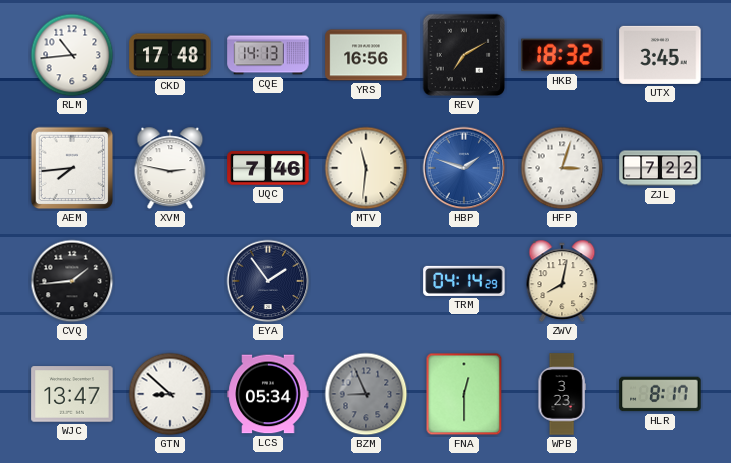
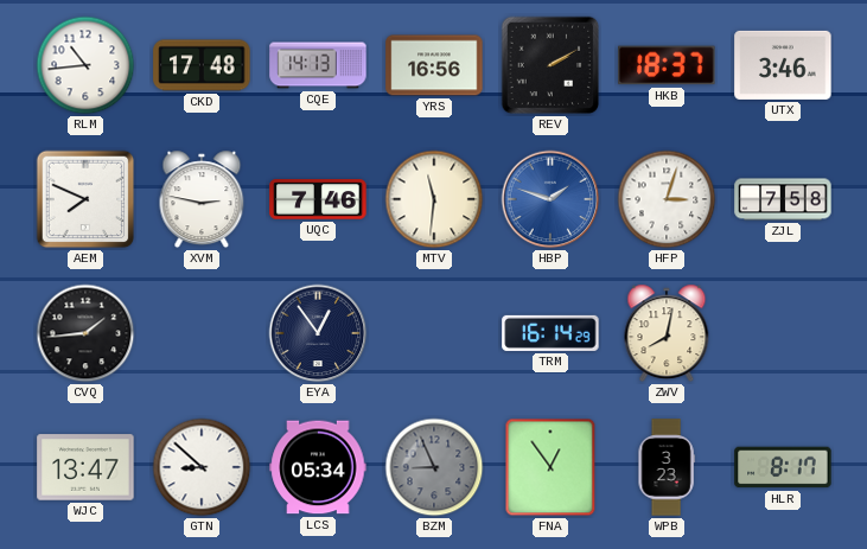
REV: 7:10 -> 2:10 (550, 65)
HKB: 18:32 -> 18:37 (667, 65)
UTX: 3:45 -> 3:46 (783, 65)
AEM: 7:44 -> 7:49 (85, 199)
ZJL: 7:22 -> 7:58 (783, 199)
EYA: 1:54 -> 12:54 (318, 333)
TRM: 04:14 -> 16:14 (550, 333)
FNA: 12:30 -> 12:54 (550, 467)
